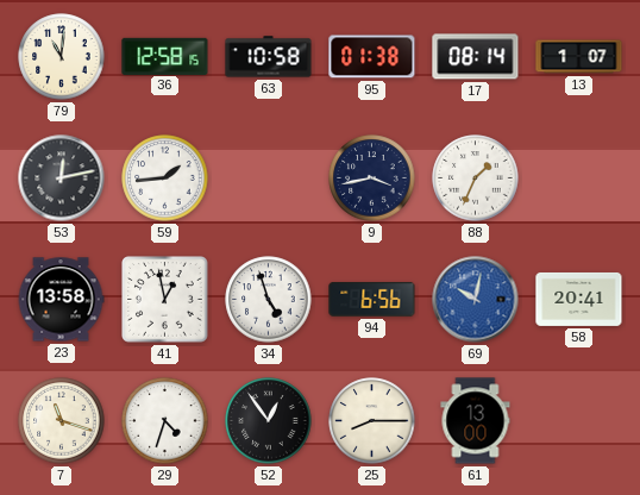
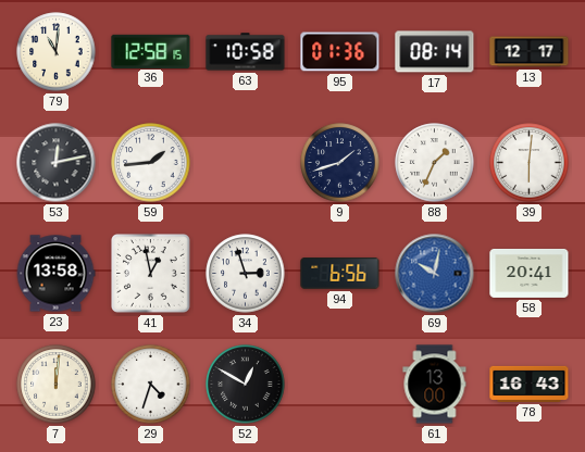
95: 01:38 -> 01:36 (340, 52)
13: 1:07 -> 12:17 (530, 52)
9: 3:43 -> 1:42 (340, 163)
39: none -> 6:01 (530, 163)
34: 4:57 -> 2:57 (246, 274)
7: 11:18 -> 12:01 (57, 385)
52: 12:54 -> 12:50 (246, 385)
25: 8:15 -> none (372, 421)
78: none -> 16:43 (530, 384)
